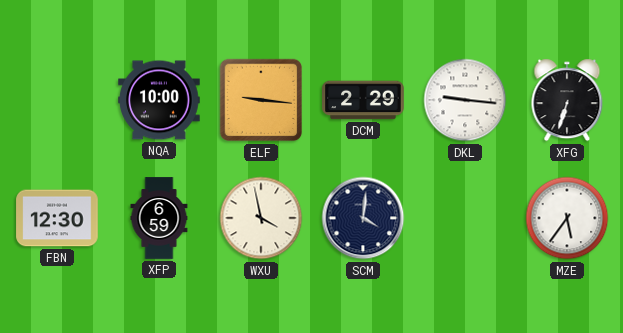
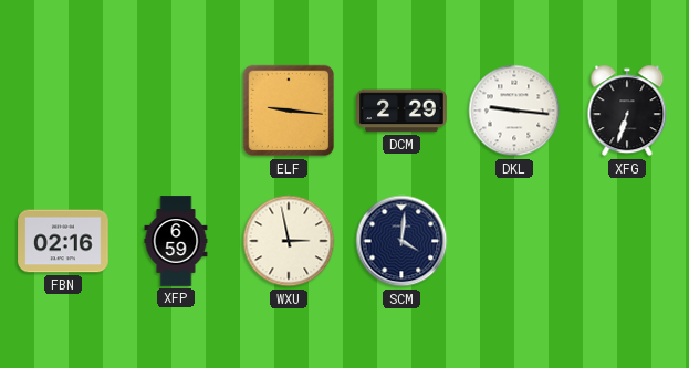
NQA: 10:00 -> none (159, 100)
FBN: 12:30 -> 02:16 (63, 241)
WXU: 3:58 -> 2:58 (289, 241)
MZE: 5:36 -> none (567, 218)
